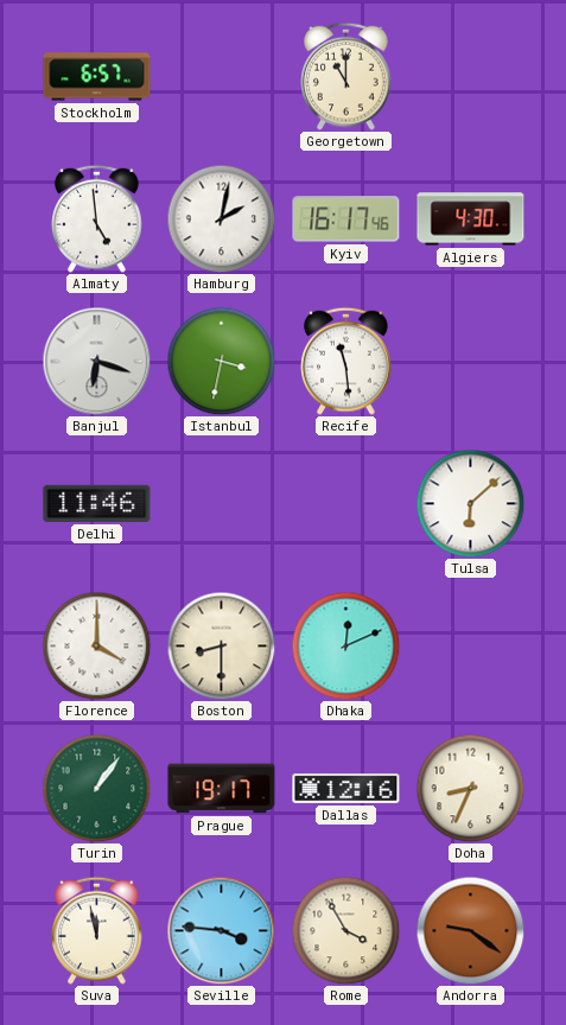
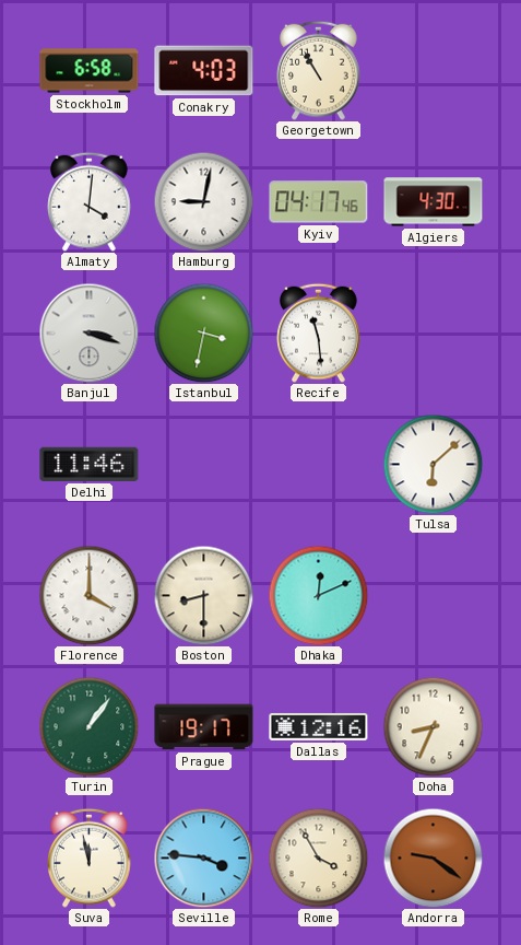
Stockholm: 6:57 -> 6:58 (90, 71)
Conakry: none -> 4:03 (204, 71)
Georgetown: 11:00 -> 10:55 (319, 70)
Almaty: 4:59 -> 4:01 (90, 201)
Hamburg: 2:02 -> 9:02 (203, 201)
Kyiv: 16:17 -> 04:17 (319, 202)
Banjul: 6:18 -> 3:18 (88, 332)
